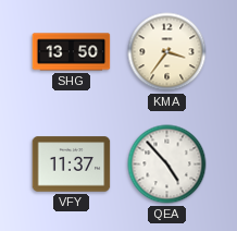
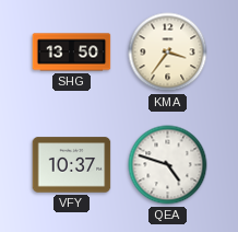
VFY: 11:37 -> 10:37 (72, 165)
QEA: 4:53 -> 4:48 (168, 165)
